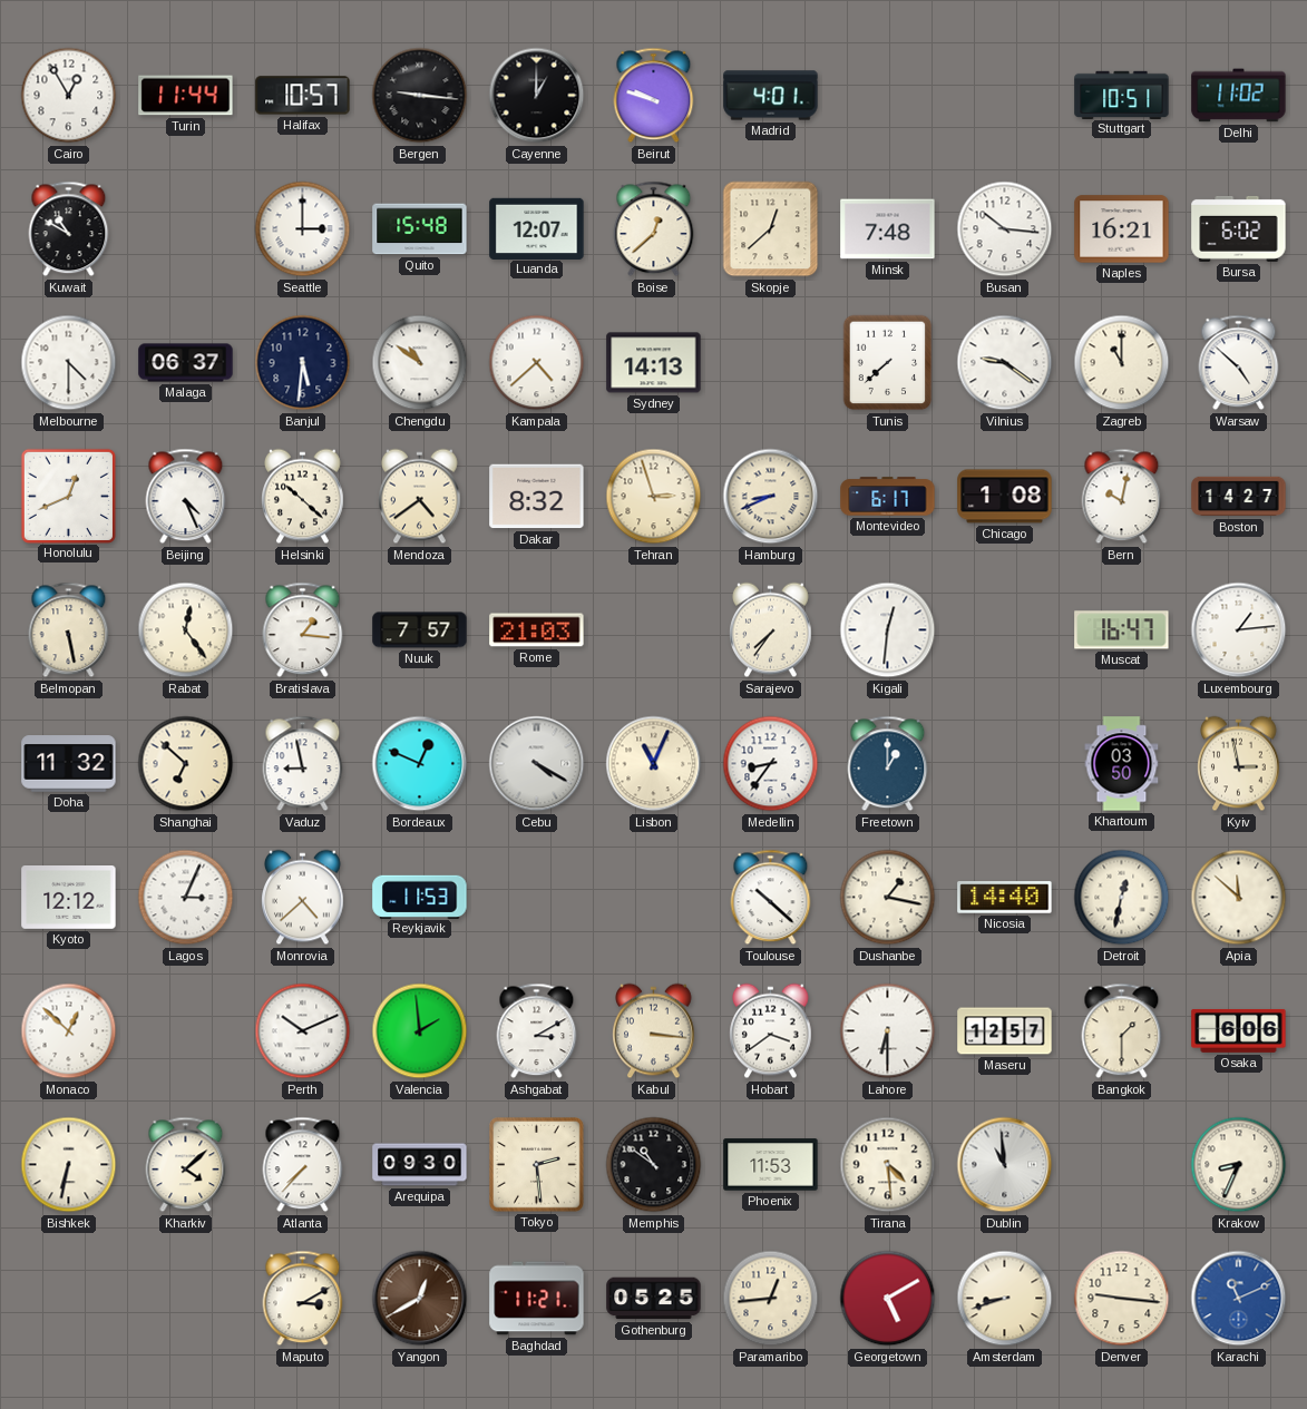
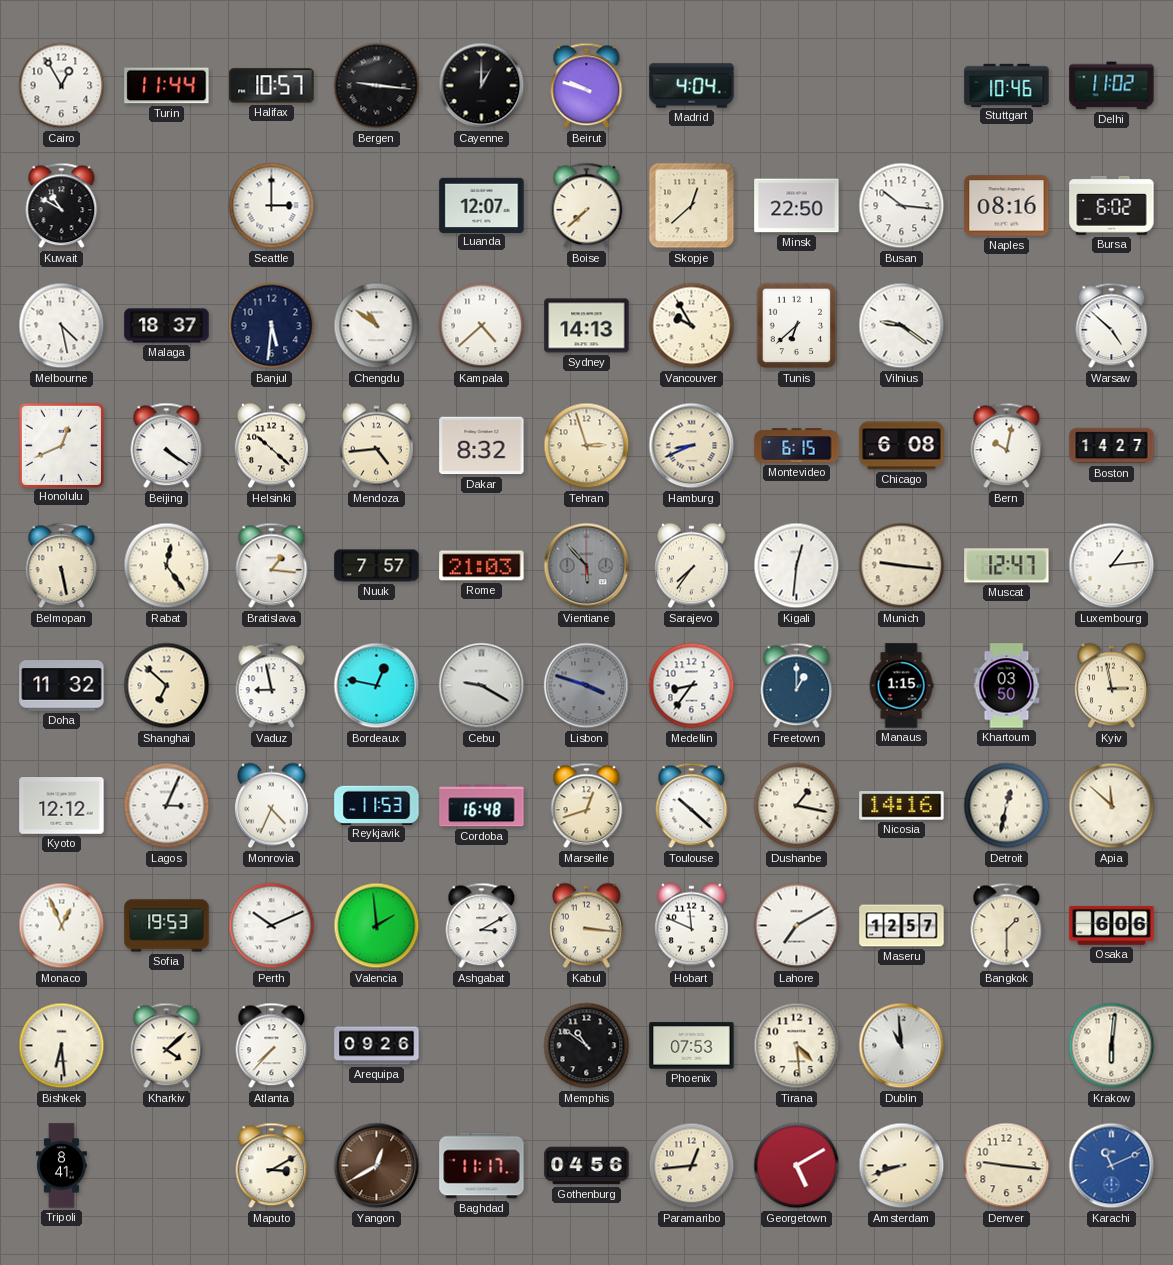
Madrid: 4:01 -> 4:04 (692, 86)
Stuttgart: 10:51 -> 10:46 (1007, 85)
Quito: 15:48 -> none (420, 229)
Boise: 12:38 -> 7:38 (587, 206)
Minsk: 7:48 -> 22:50 (797, 206)
Naples: 16:21 -> 08:16 (1007, 206)
Melbourne: 4:30 -> 4:28 (62, 326)
Malaga: 06:37 -> 18:37 (167, 326)
Vancouver: none -> 9:55 (692, 326)
Tunis: 7:38 -> 6:38 (797, 326)
Zagreb: 11:00 -> none (1122, 363)
Beijing: 4:26 -> 4:21 (167, 446)
Mendoza: 4:39 -> 4:44 (377, 446)
Montevideo: 6:17 -> 6:15 (797, 446)
Chicago: 1:08 -> 6:08 (902, 446)
Vientiane: none -> 5:53 (587, 566)
Munich: none -> 9:16 (902, 566)
Muscat: 16:47 -> 12:47 (1007, 566)
Bordeaux: 12:49 -> 12:47 (377, 686)
Cebu: 4:20 -> 9:20 (482, 686)
Lisbon: 11:04 -> 3:48 (587, 686)
Lisbon dial: cream -> grey (587, 686)
Manaus: none -> 1:15 (901, 686)
Monrovia: 4:38 -> 4:34 (272, 806)
Cordoba: none -> 16:48 (482, 806)
Marseille: none -> 12:42 (587, 806)
Nicosia: 14:40 -> 14:16 (902, 806)
Monaco: 12:52 -> 12:56 (62, 926)
Sofia: none -> 19:53 (167, 926)
Hobart: 3:39 -> 11:49 (692, 926)
Lahore: 6:30 -> 7:10 (797, 926)
Bishkek: 6:32 -> 6:29 (62, 1046)
Arequipa: 09:30 -> 09:26 (377, 1046)
Tokyo: 2:29 -> none (537, 1165)
Phoenix: 11:53 -> 07:53 (692, 1046)
Krakow: 8:34 -> 6:01 (1112, 1046)
Tripoli: none -> 8:41 (62, 1166)
Baghdad: 11:21 -> 11:17 (482, 1166)
Gothenburg: 05:25 -> 04:56 (587, 1166)
